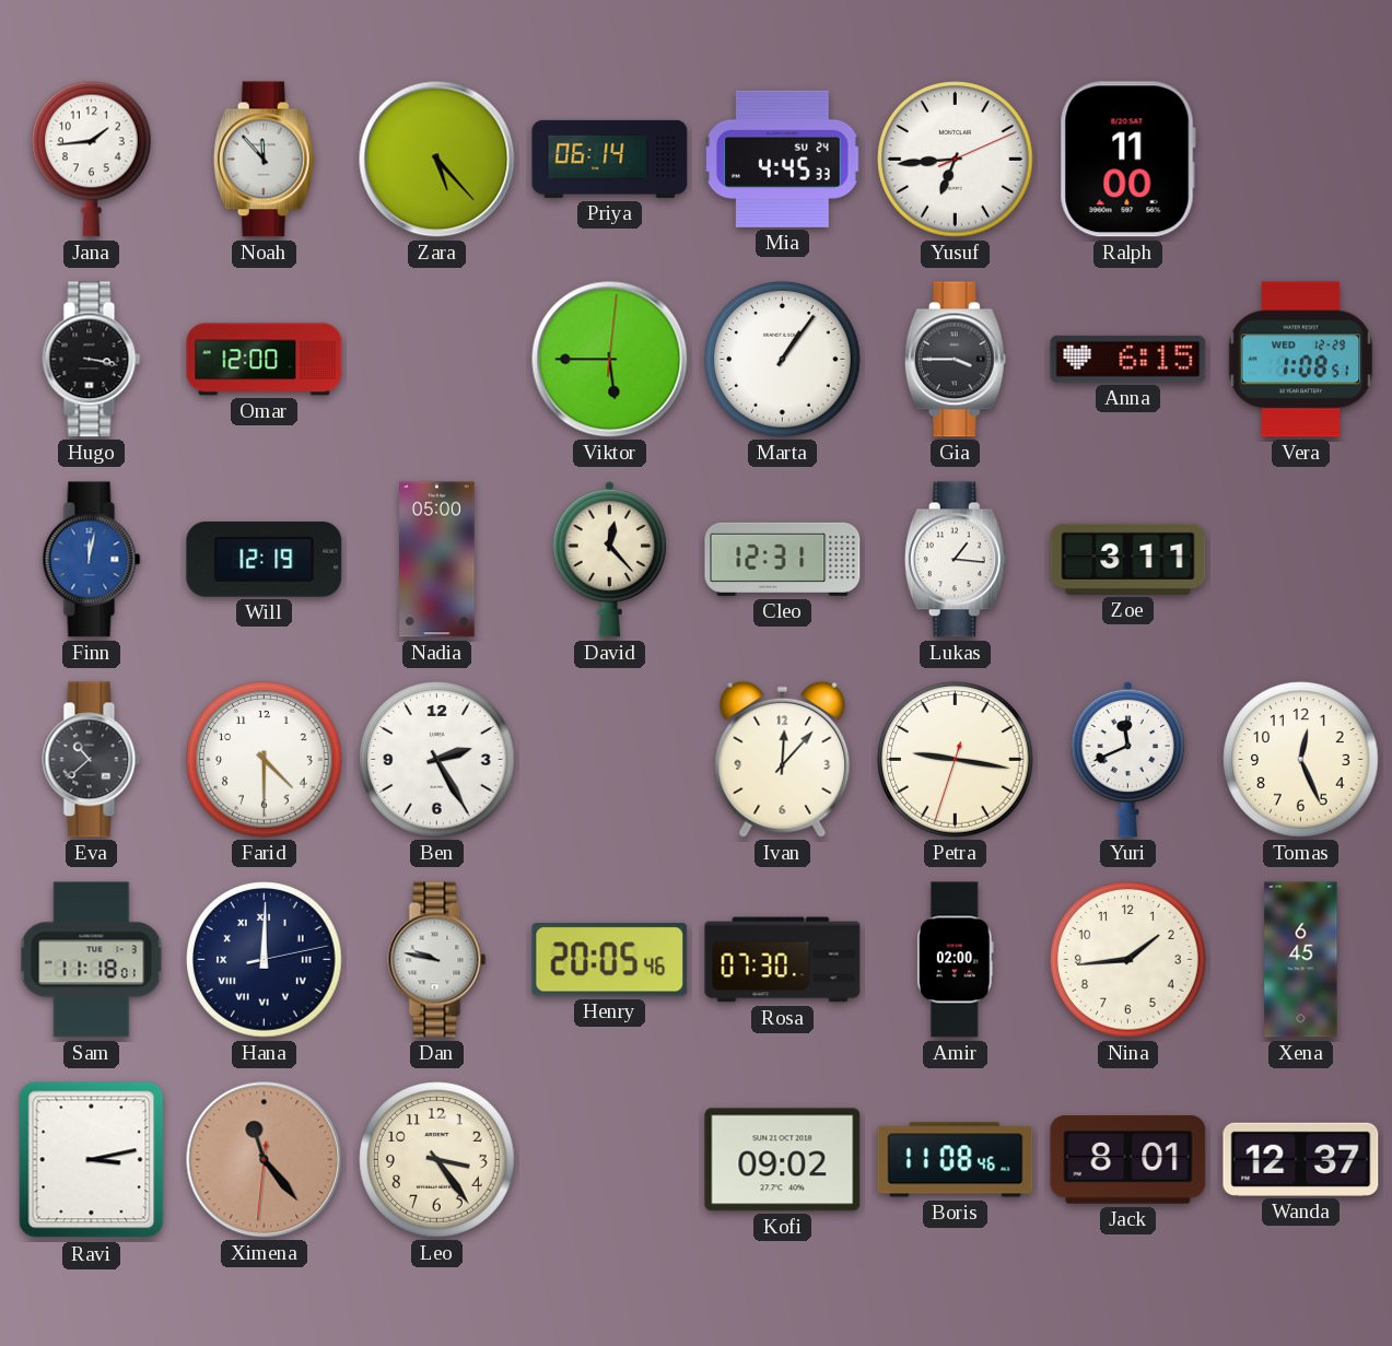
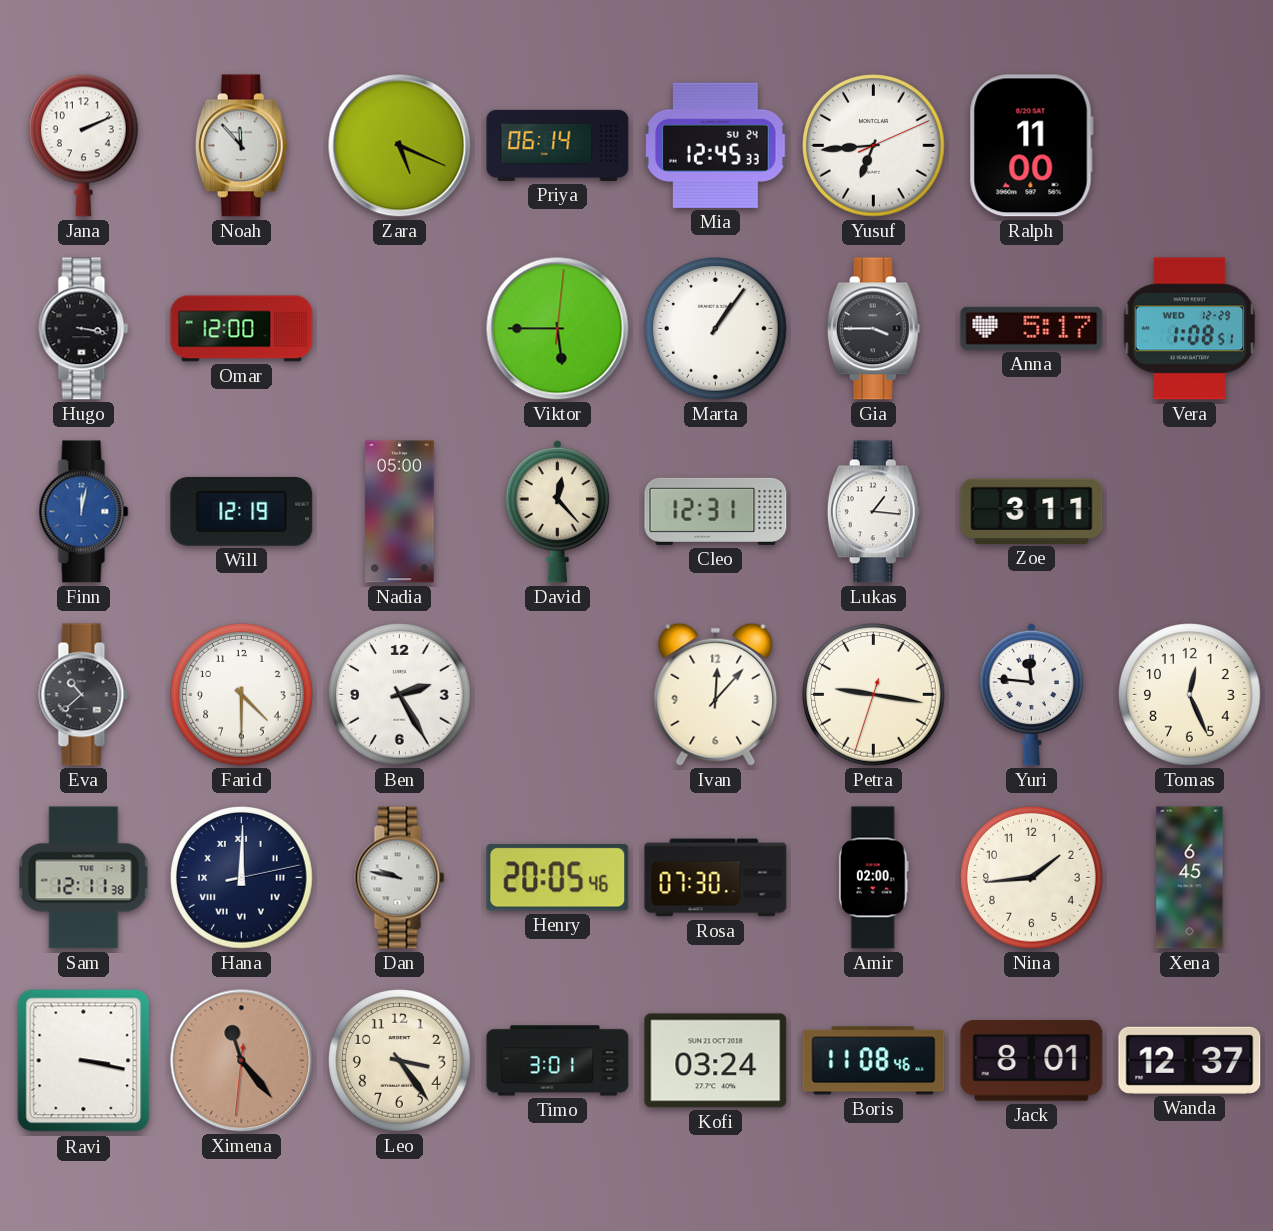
Jana: 1:44 -> 2:11 (84, 145)
Zara: 5:23 -> 5:19 (400, 146)
Mia: 4:45 -> 12:45 (716, 145)
Anna: 6:15 -> 5:17 (1032, 328)
Yuri: 11:41 -> 11:46 (1032, 694)
Sam: 11:18 -> 12:11 (84, 878)
Ravi: 3:13 -> 3:17 (84, 1061)
Timo: none -> 3:01 (558, 1061)
Kofi: 09:02 -> 03:24 (716, 1061)
